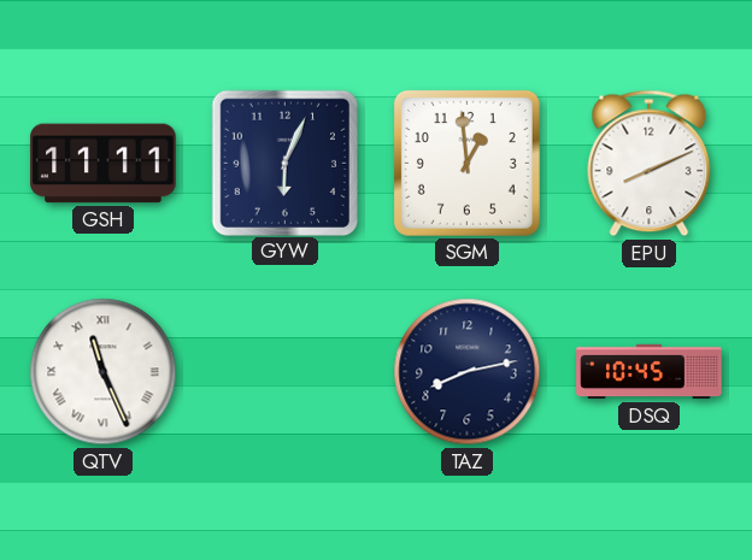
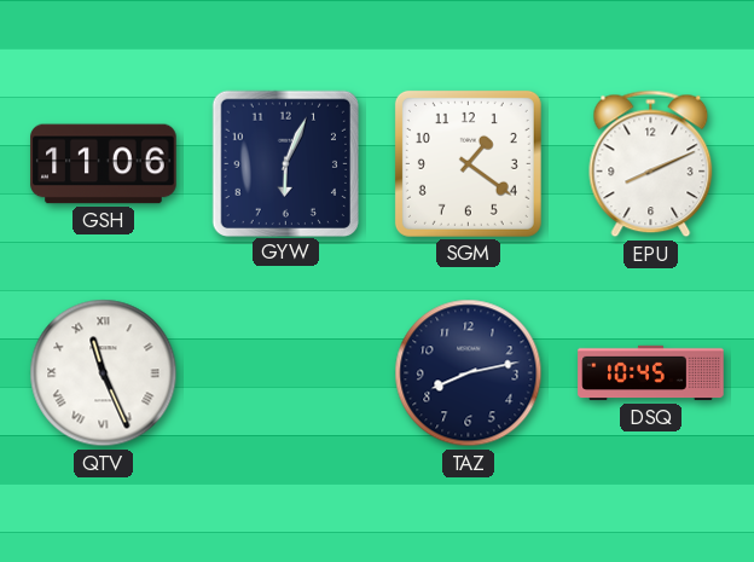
GSH: 11:11 -> 11:06 (104, 164)
SGM: 12:59 -> 1:21 (468, 163)
